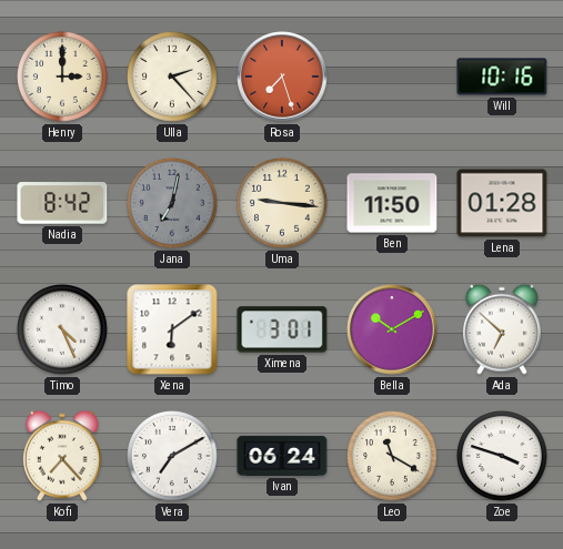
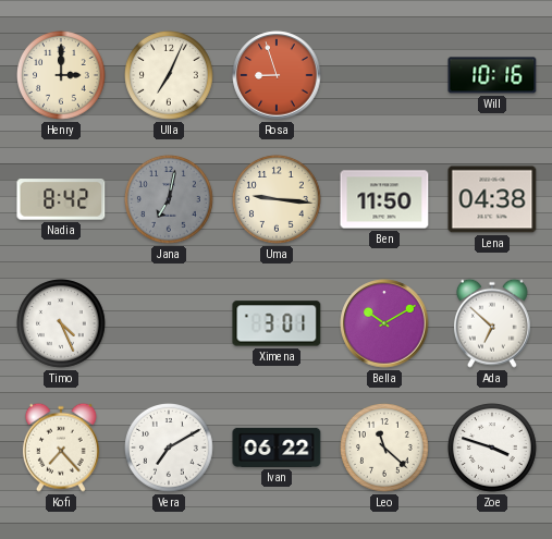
Ulla: 2:23 -> 7:04 (170, 76)
Rosa: 7:27 -> 8:57 (277, 75)
Lena: 01:28 -> 04:38 (492, 199)
Xena: 6:09 -> none (172, 329)
Ivan: 06:24 -> 06:22 (277, 448)
Leo: 11:20 -> 11:22 (385, 449)
